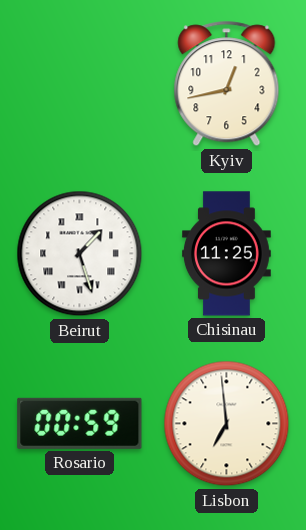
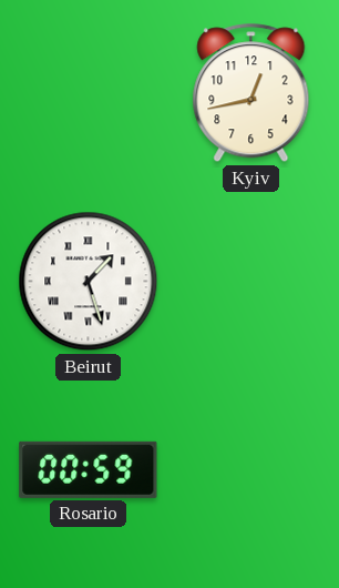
Chisinau: 11:25 -> none (227, 254)
Lisbon: 6:59 -> none (227, 424)
